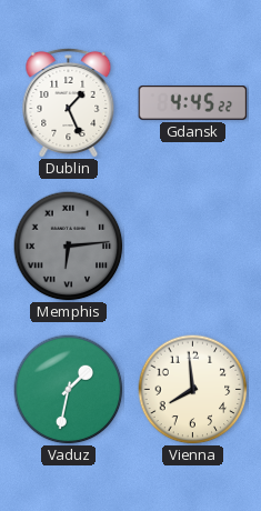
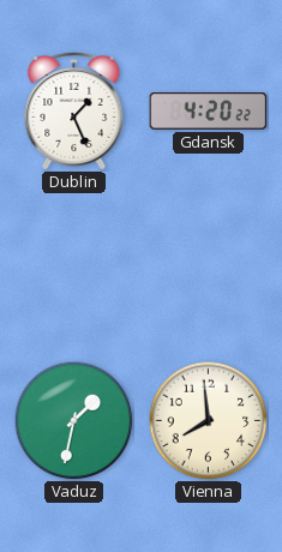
Gdansk: 4:45 -> 4:20 (209, 112)
Memphis: 6:14 -> none (69, 247)
